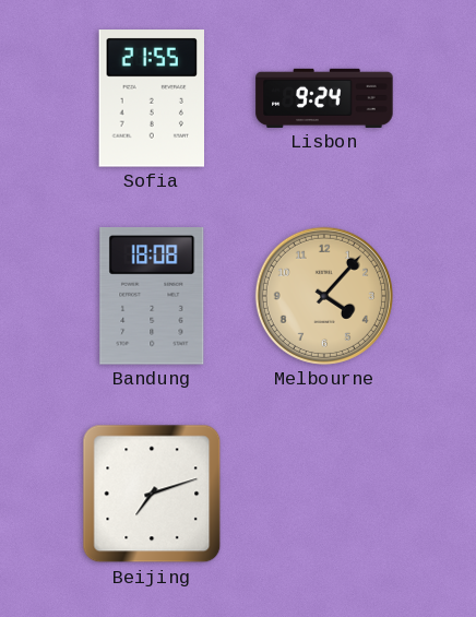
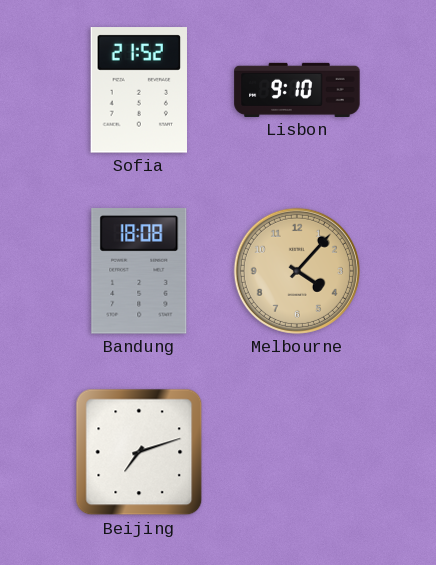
Sofia: 21:55 -> 21:52 (138, 90)
Lisbon: 9:24 -> 9:10 (297, 90)
